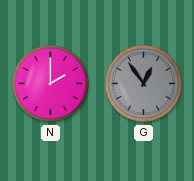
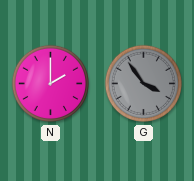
G: 12:54 -> 3:54 (144, 84)
